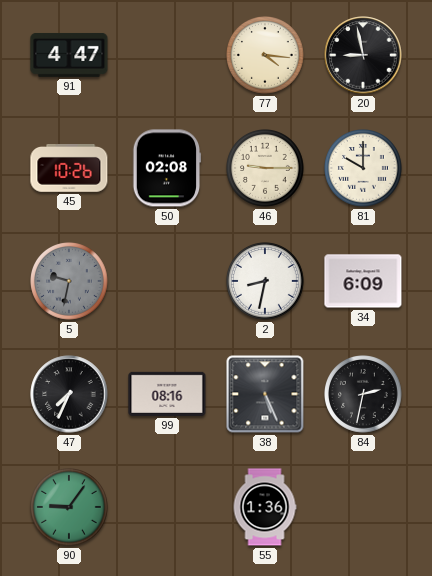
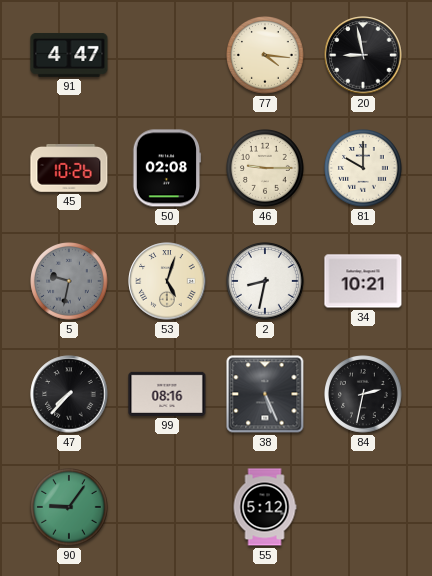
53: none -> 5:03 (167, 281)
34: 6:09 -> 10:21 (363, 281)
47: 7:34 -> 7:37 (69, 394)
55: 1:36 -> 5:12 (265, 507)
